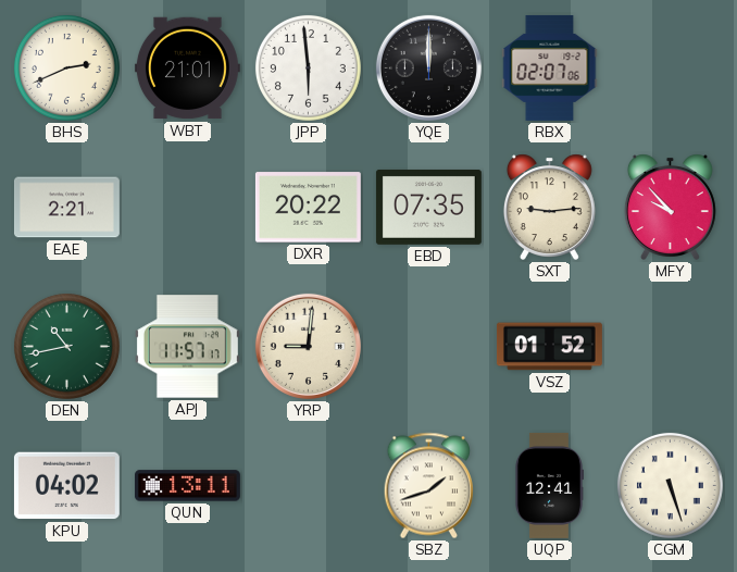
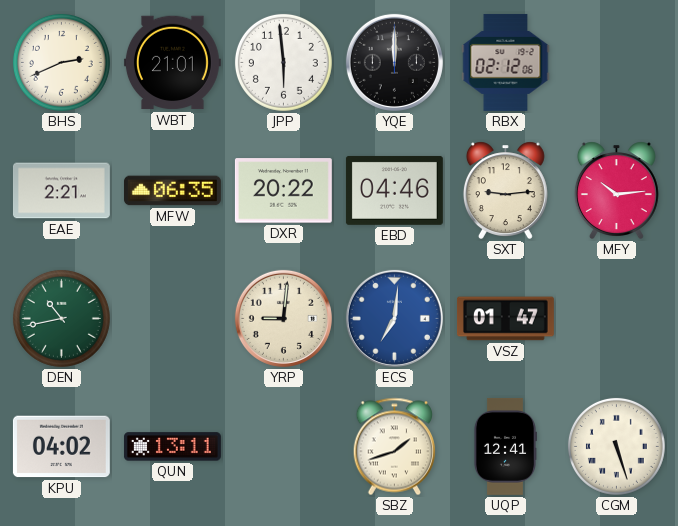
RBX: 02:07 -> 02:12 (506, 62)
MFW: none -> 06:35 (172, 191)
EBD: 07:35 -> 04:46 (394, 190)
MFY: 9:53 -> 10:14 (616, 190)
APJ: 11:57 -> none (187, 347)
ECS: none -> 7:01 (394, 318)
VSZ: 01:52 -> 01:47 (505, 319)
